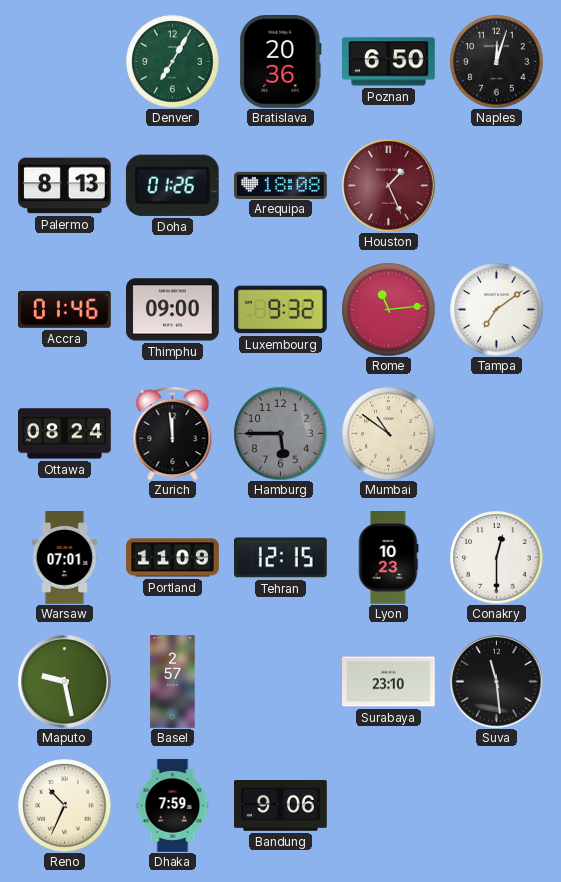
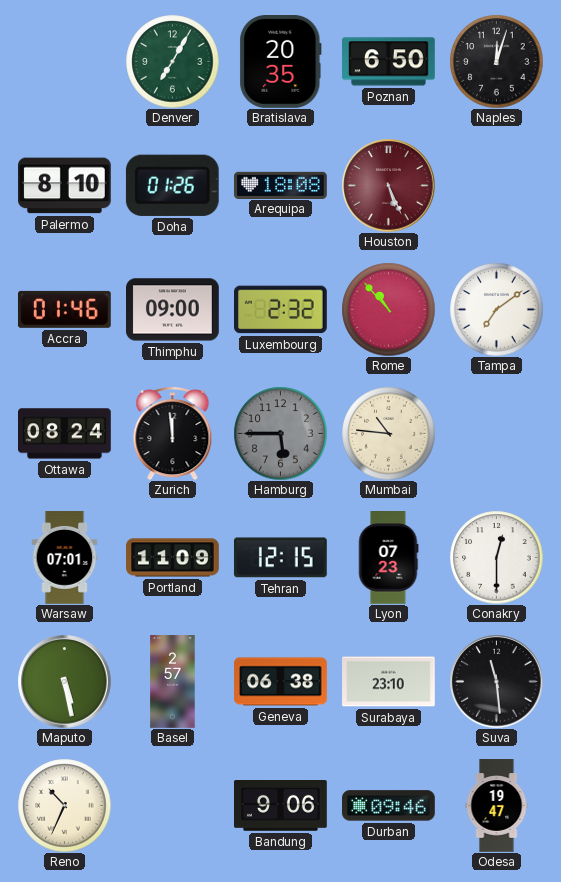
Bratislava: 20:36 -> 20:35 (281, 62)
Palermo: 8:13 -> 8:10 (65, 186)
Houston: 1:26 -> 5:26 (388, 185)
Luxembourg: 9:32 -> 2:32 (281, 310)
Rome: 11:14 -> 10:53 (388, 309)
Mumbai: 10:51 -> 10:46 (388, 433)
Lyon: 10:23 -> 07:23 (388, 558)
Maputo: 9:28 -> 5:28 (64, 681)
Geneva: none -> 06:38 (281, 682)
Dhaka: 7:59 -> none (173, 806)
Durban: none -> 09:46 (389, 806)
Odesa: none -> 19:47 (497, 806)
